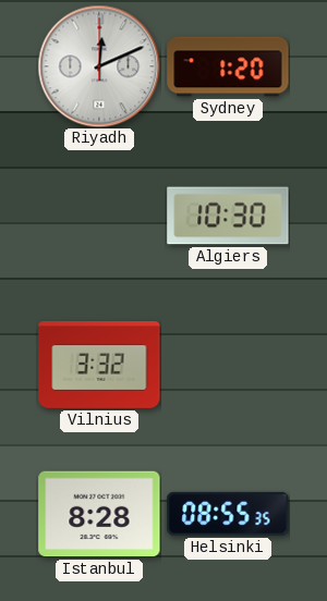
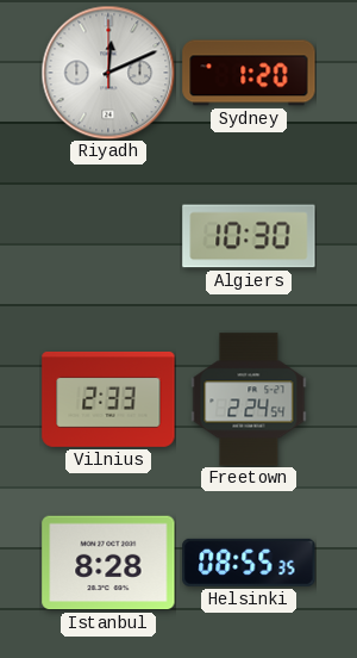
Vilnius: 3:32 -> 2:33 (108, 399)
Freetown: none -> 2:24 (249, 399)
